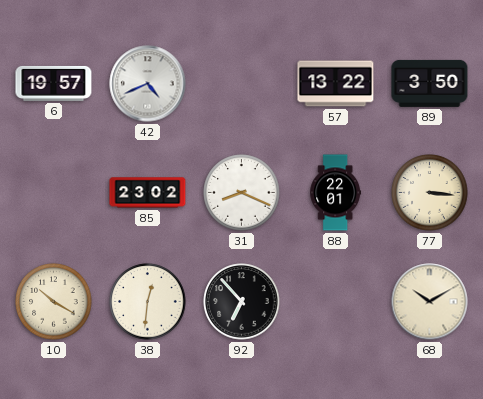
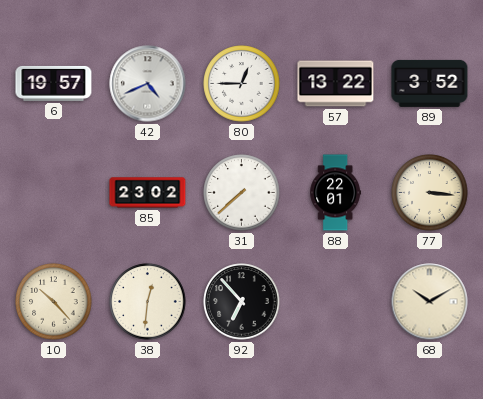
80: none -> 12:45 (242, 84)
89: 3:50 -> 3:52 (430, 83)
31: 8:19 -> 7:38 (242, 193)
10: 10:20 -> 10:23 (54, 302)
